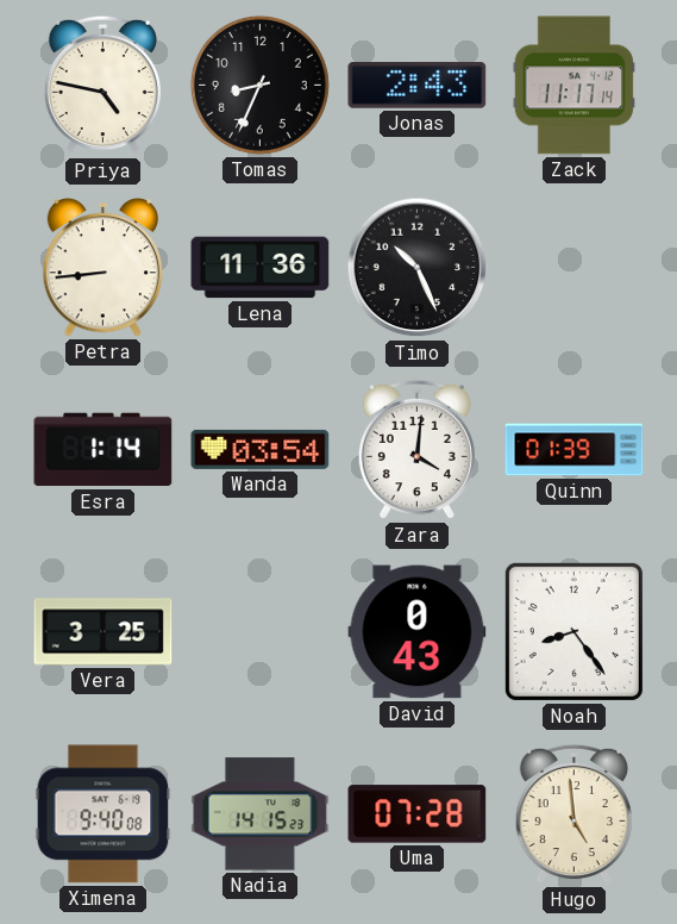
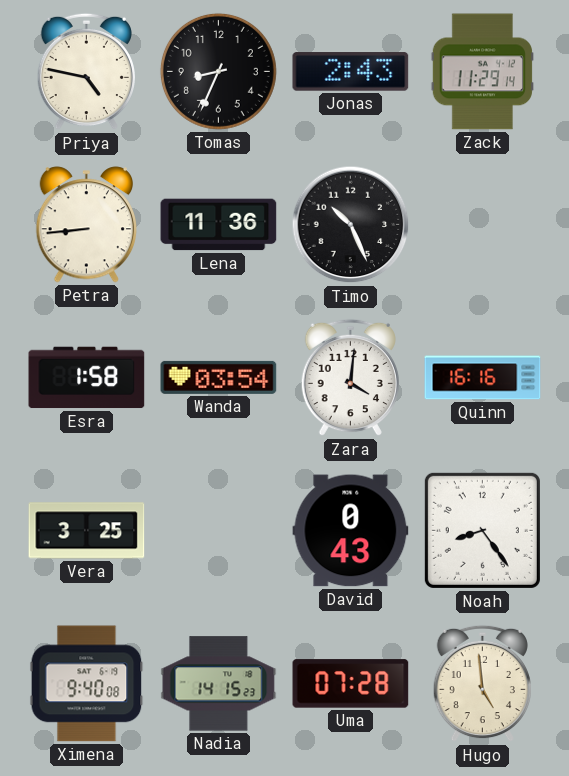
Zack: 11:17 -> 11:29 (482, 72)
Esra: 1:14 -> 1:58 (87, 378)
Quinn: 01:39 -> 16:16 (483, 378)
